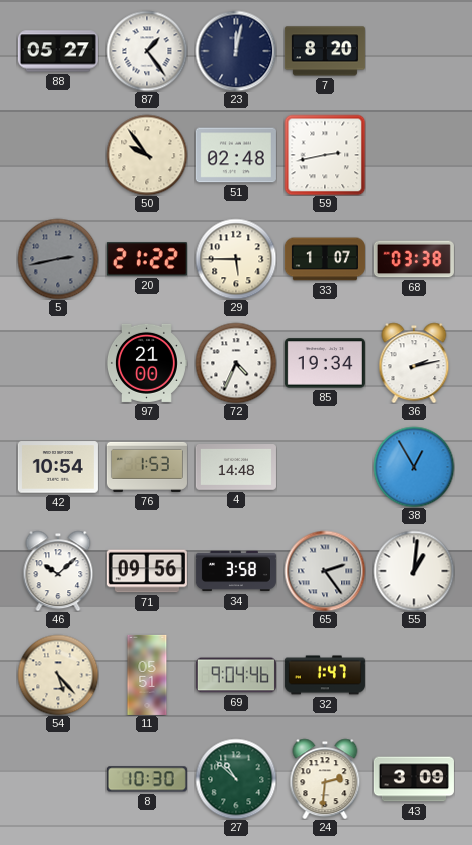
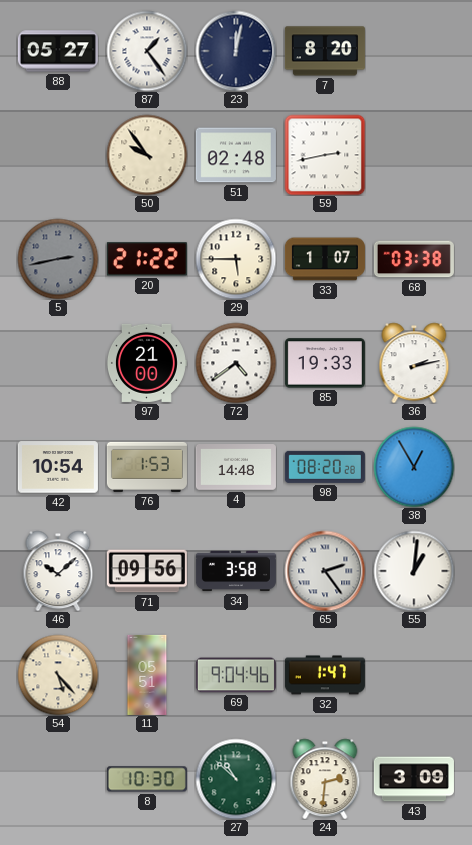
72: 4:34 -> 4:39 (236, 363)
85: 19:34 -> 19:33 (325, 363)
98: none -> 08:20 (325, 467)
